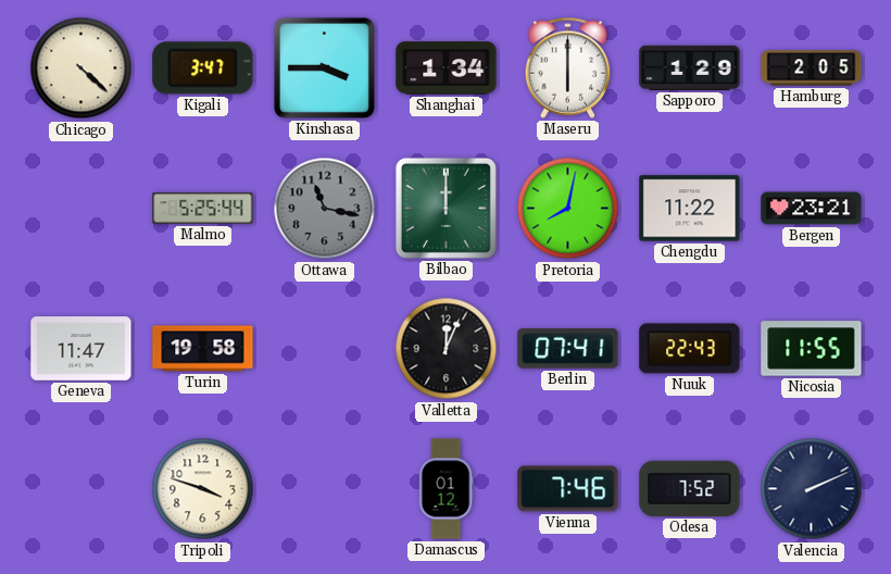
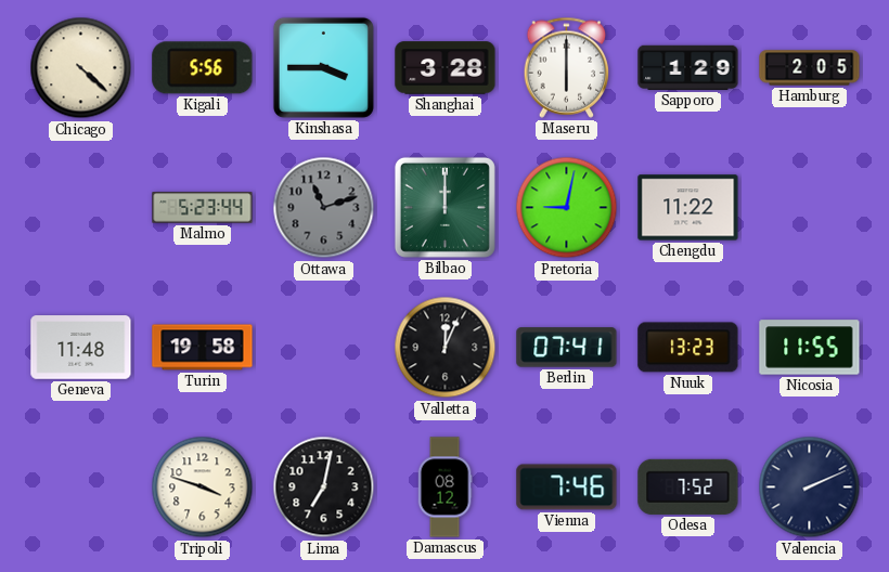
Kigali: 3:47 -> 5:56 (203, 68)
Shanghai: 1:34 -> 3:28 (446, 68)
Malmo: 5:25 -> 5:23 (203, 208)
Ottawa: 11:17 -> 11:12 (324, 208)
Pretoria: 8:02 -> 9:02 (567, 208)
Bergen: 23:21 -> none (812, 209)
Geneva: 11:47 -> 11:48 (81, 348)
Nuuk: 22:43 -> 13:23 (688, 348)
Lima: none -> 7:02 (324, 487)
Damascus: 01:12 -> 08:12 (445, 487)
